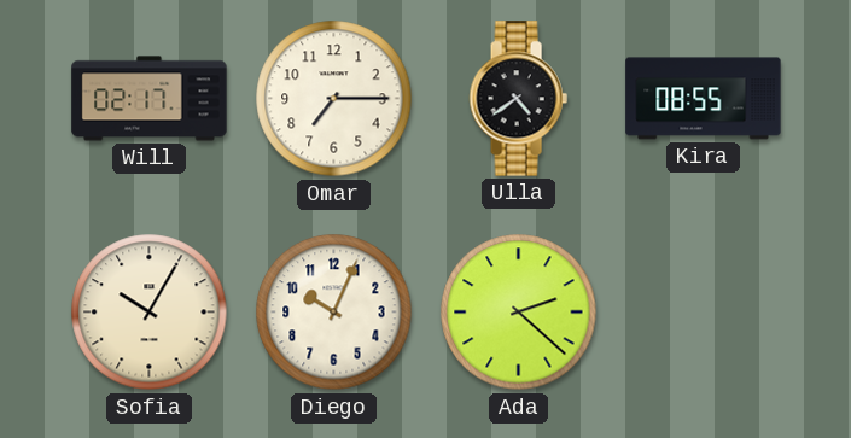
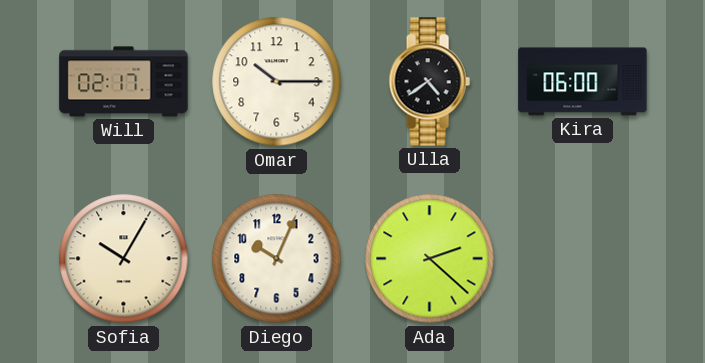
Omar: 7:15 -> 10:15 (277, 82)
Kira: 08:55 -> 06:00 (583, 82)
